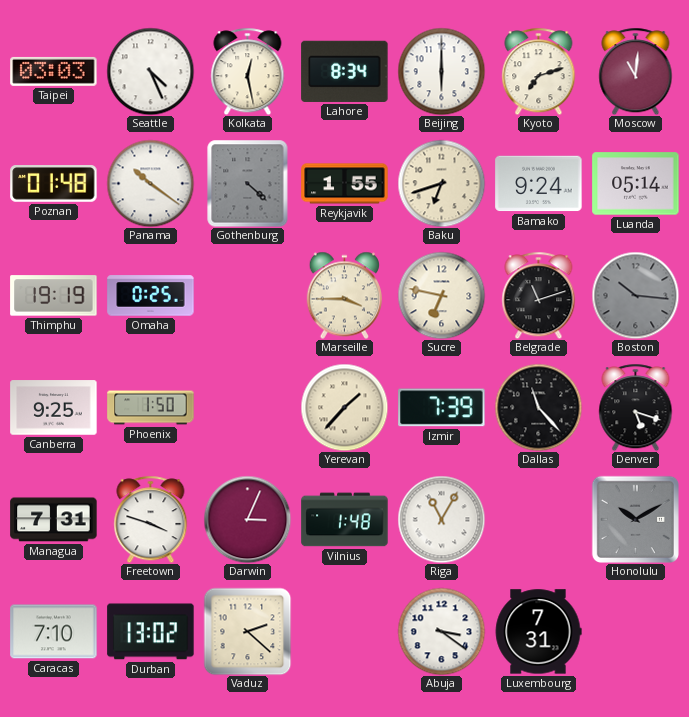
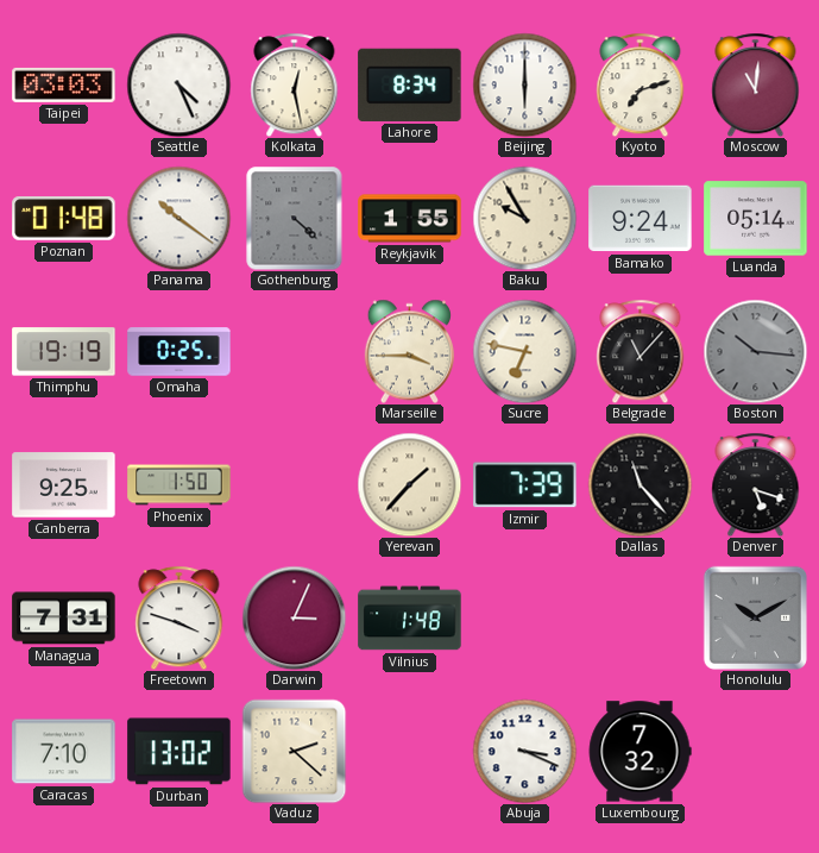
Baku: 6:42 -> 9:55 (524, 218)
Belgrade: 11:12 -> 11:07 (641, 351)
Riga: 11:05 -> none (441, 519)
Abuja: 3:21 -> 3:19 (524, 751)
Luxembourg: 7:31 -> 7:32 (640, 752)
